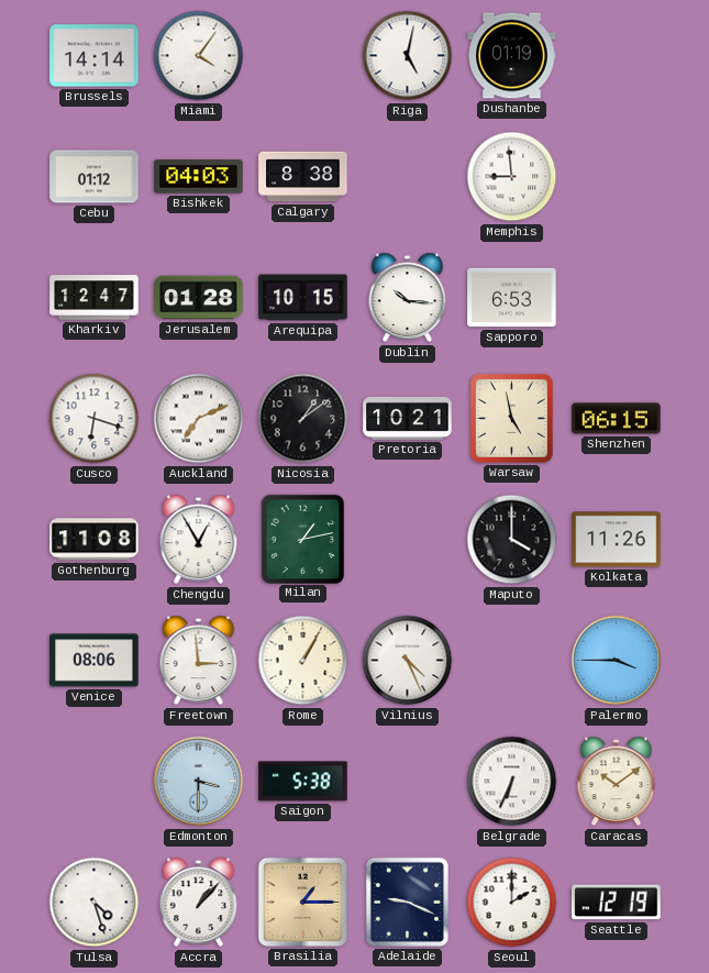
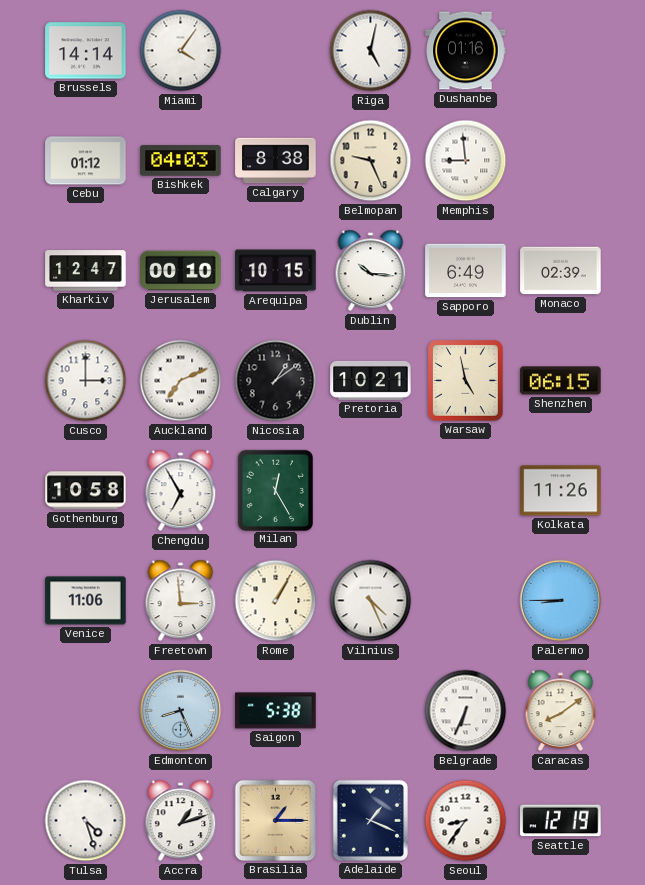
Dushanbe: 01:19 -> 01:16 (466, 51)
Belmopan: none -> 9:26 (371, 161)
Jerusalem: 01:28 -> 00:10 (181, 271)
Sapporo: 6:53 -> 6:49 (466, 271)
Monaco: none -> 02:39 (561, 271)
Cusco: 6:18 -> 3:00 (86, 381)
Gothenburg: 11:08 -> 10:58 (86, 491)
Chengdu: 12:55 -> 6:55 (181, 491)
Milan: 1:13 -> 12:25 (275, 490)
Maputo: 4:00 -> none (512, 540)
Venice: 08:06 -> 11:06 (86, 601)
Palermo: 3:45 -> 8:45 (561, 601)
Edmonton: 3:30 -> 8:26 (181, 711)
Caracas: 10:09 -> 8:09 (561, 711)
Accra: 1:07 -> 1:12 (181, 821)
Adelaide: 9:19 -> 1:19 (370, 820)
Seoul: 2:00 -> 8:36 (466, 821)
